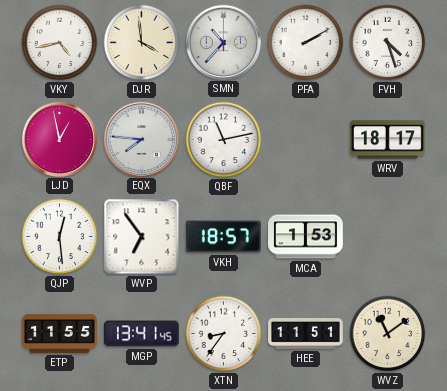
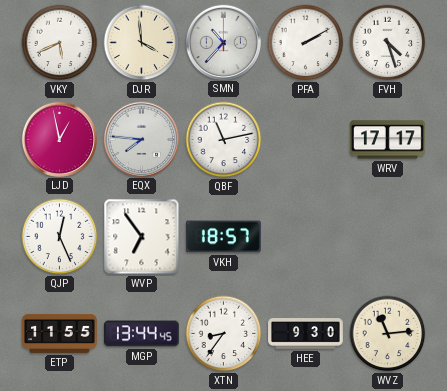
VKY: 4:43 -> 5:41 (60, 43)
WRV: 18:17 -> 17:17 (388, 140)
QJP: 12:29 -> 12:26 (60, 237)
MCA: 1:53 -> none (306, 237)
MGP: 13:41 -> 13:44 (142, 334)
HEE: 11:51 -> 9:30 (306, 334)
WVZ: 11:09 -> 11:14 (388, 334)
